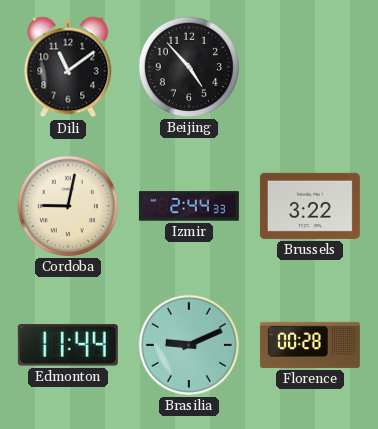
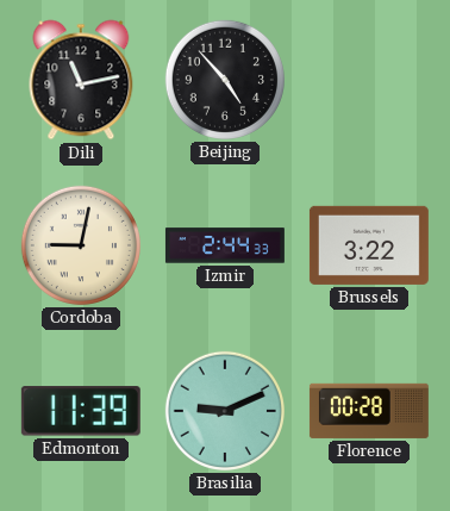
Dili: 11:09 -> 11:13 (81, 80)
Edmonton: 11:44 -> 11:39 (81, 411)
